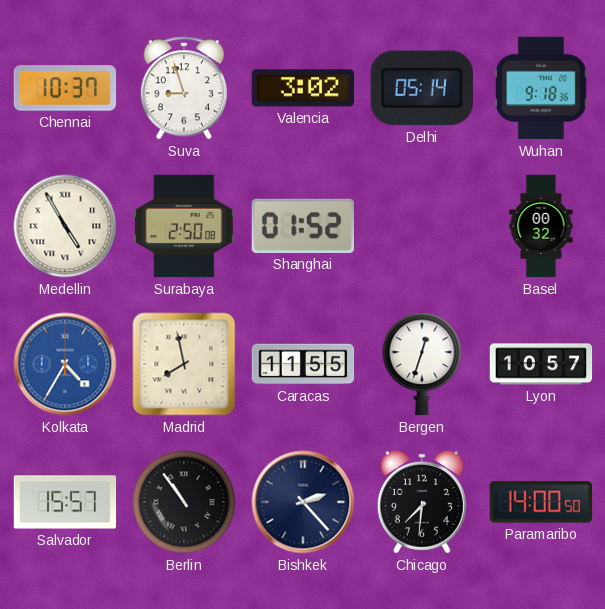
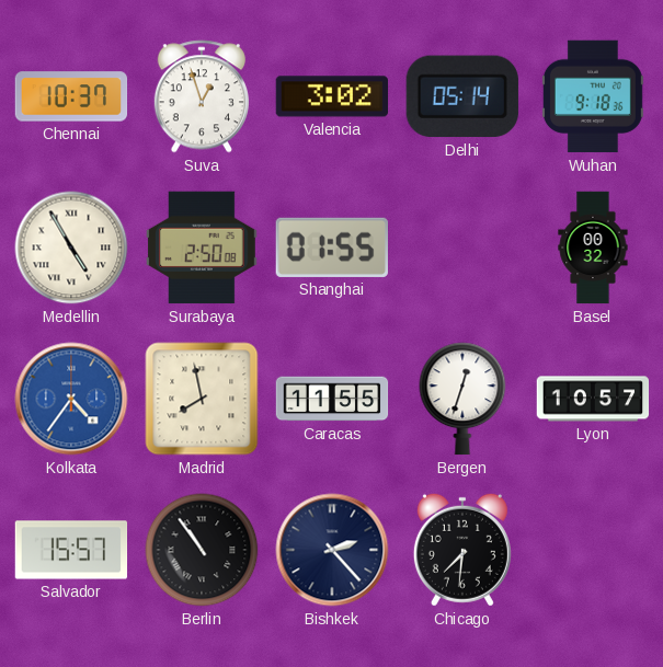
Suva: 8:57 -> 12:57 (202, 96)
Shanghai: 01:52 -> 01:55 (332, 248)
Kolkata: 4:35 -> 4:36 (71, 399)
Paramaribo: 14:00 -> none (541, 502)
